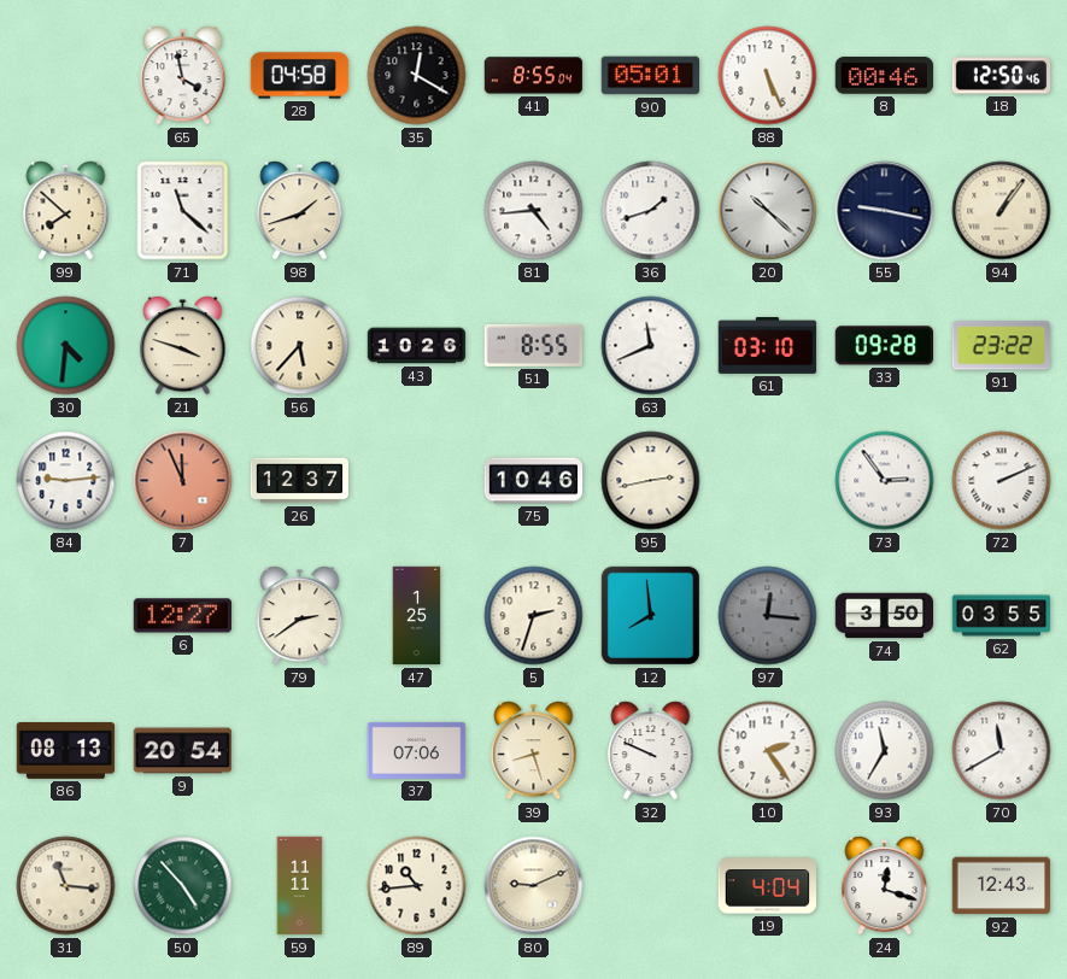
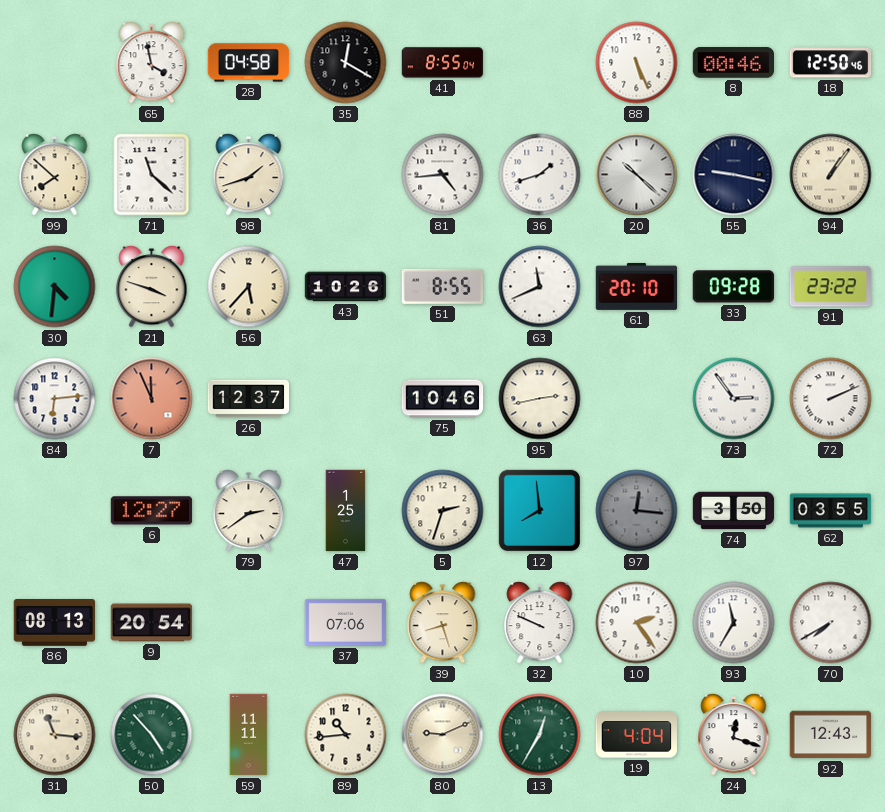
90: 05:01 -> none (651, 76)
61: 03:10 -> 20:10 (637, 286)
84: 9:14 -> 6:14 (55, 399)
70: 11:40 -> 7:40 (831, 623)
13: none -> 12:35 (540, 735)
